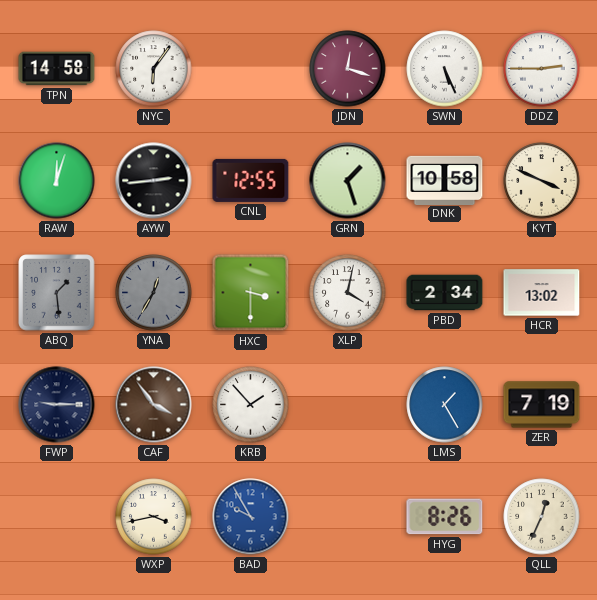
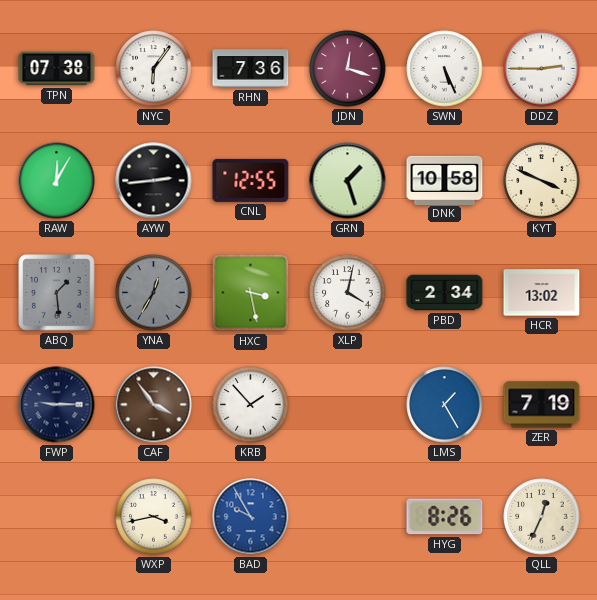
TPN: 14:58 -> 07:38 (57, 69)
RHN: none -> 7:36 (251, 69)
RAW: 12:03 -> 12:05 (57, 181)
HXC: 3:30 -> 3:28 (251, 293)
